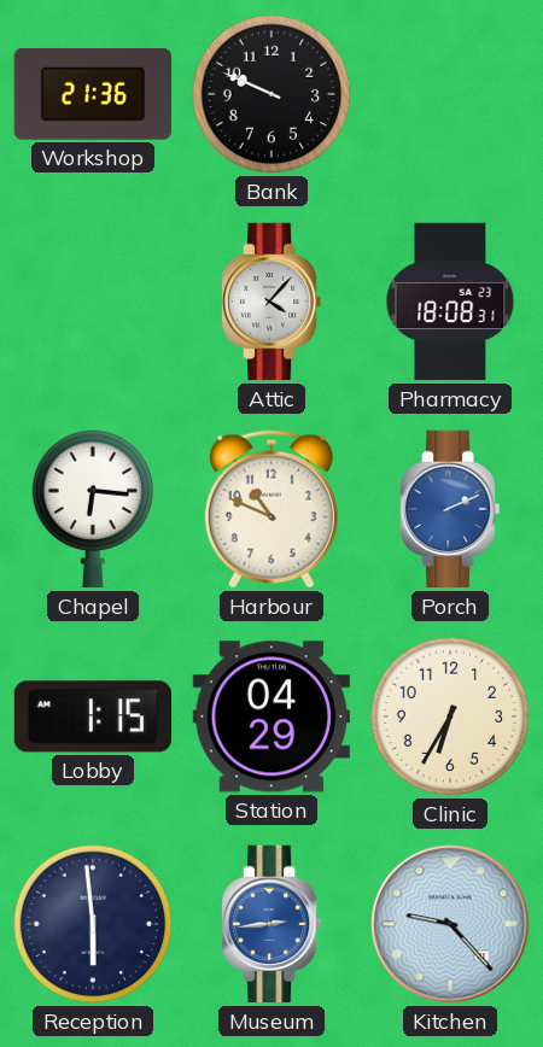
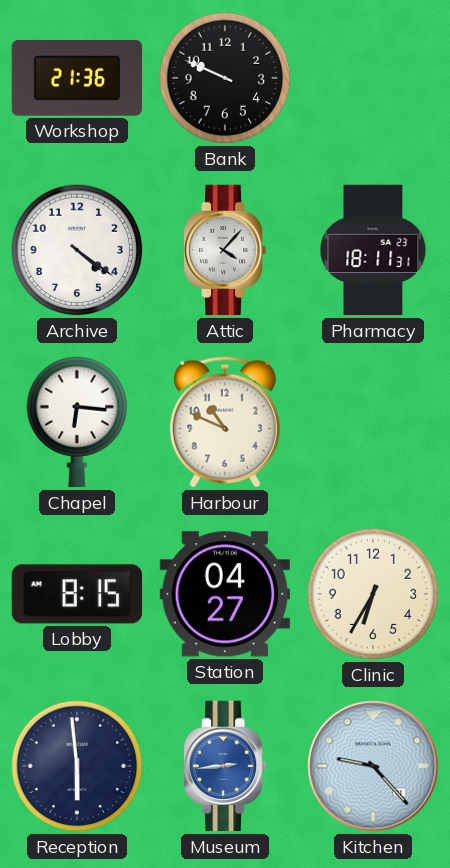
Archive: none -> 4:21 (77, 250)
Pharmacy: 18:08 -> 18:11 (373, 250)
Porch: 2:11 -> none (451, 509)
Lobby: 1:15 -> 8:15 (77, 594)
Station: 04:29 -> 04:27 (224, 594)
